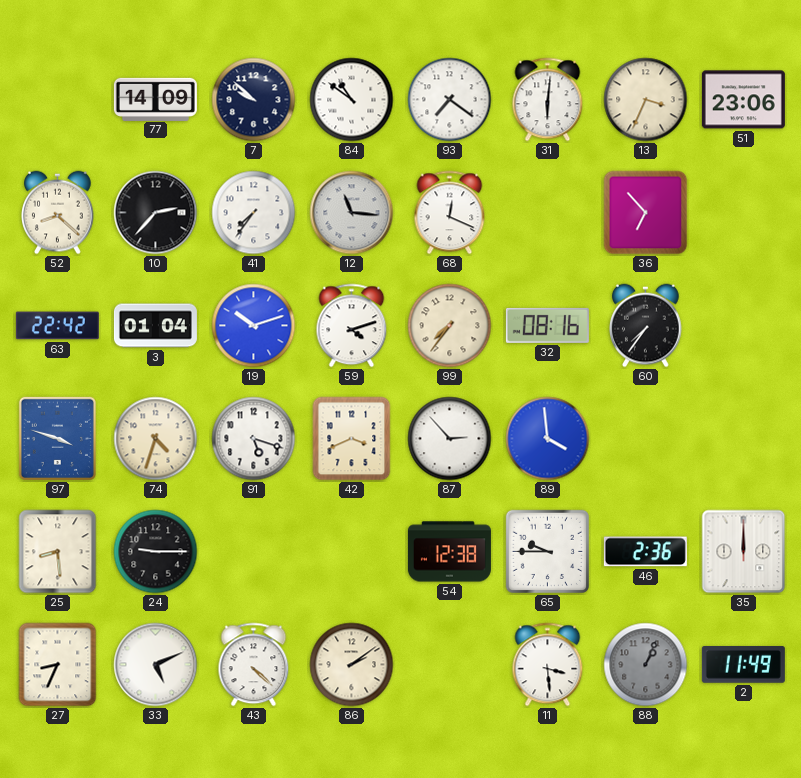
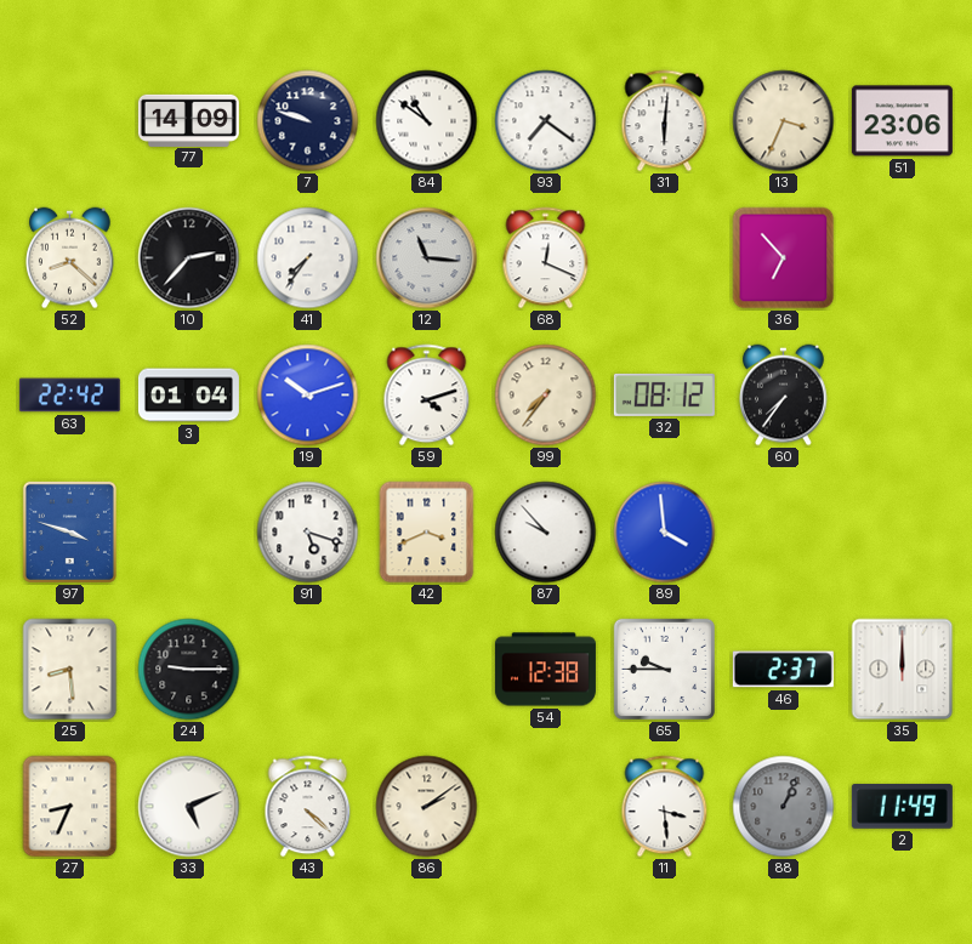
7: 9:52 -> 9:48 (308, 121)
32: 08:16 -> 08:12 (664, 394)
74: 4:33 -> none (156, 439)
87: 2:53 -> 9:53 (546, 533)
46: 2:36 -> 2:37 (783, 670)
